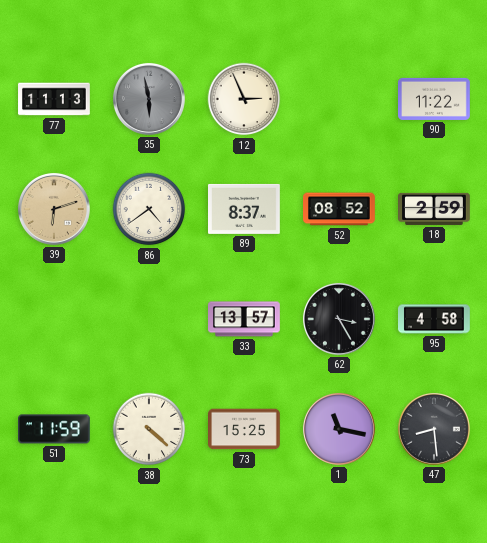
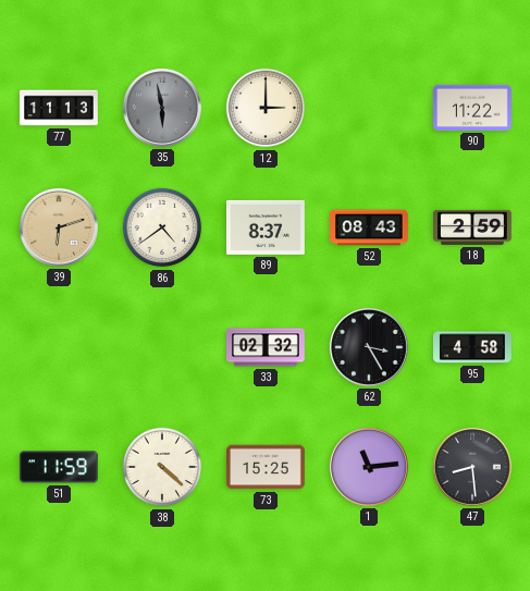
12: 2:56 -> 3:00 (266, 108)
52: 08:52 -> 08:43 (370, 227)
33: 13:57 -> 02:32 (267, 347)
1: 11:17 -> 11:14 (369, 467)
